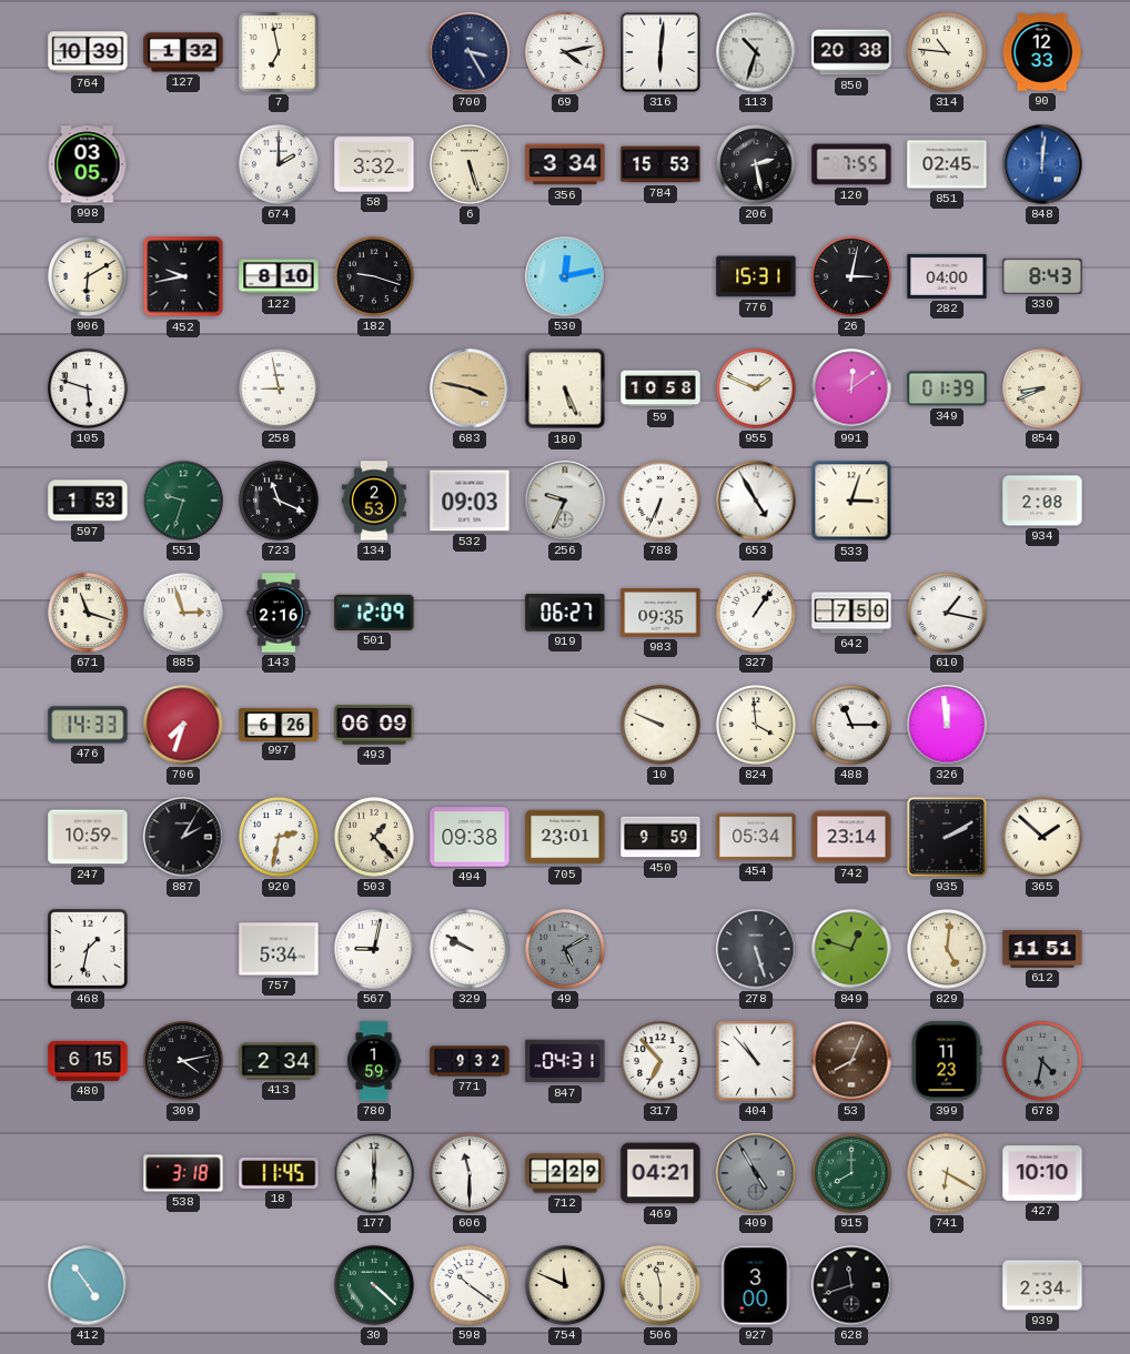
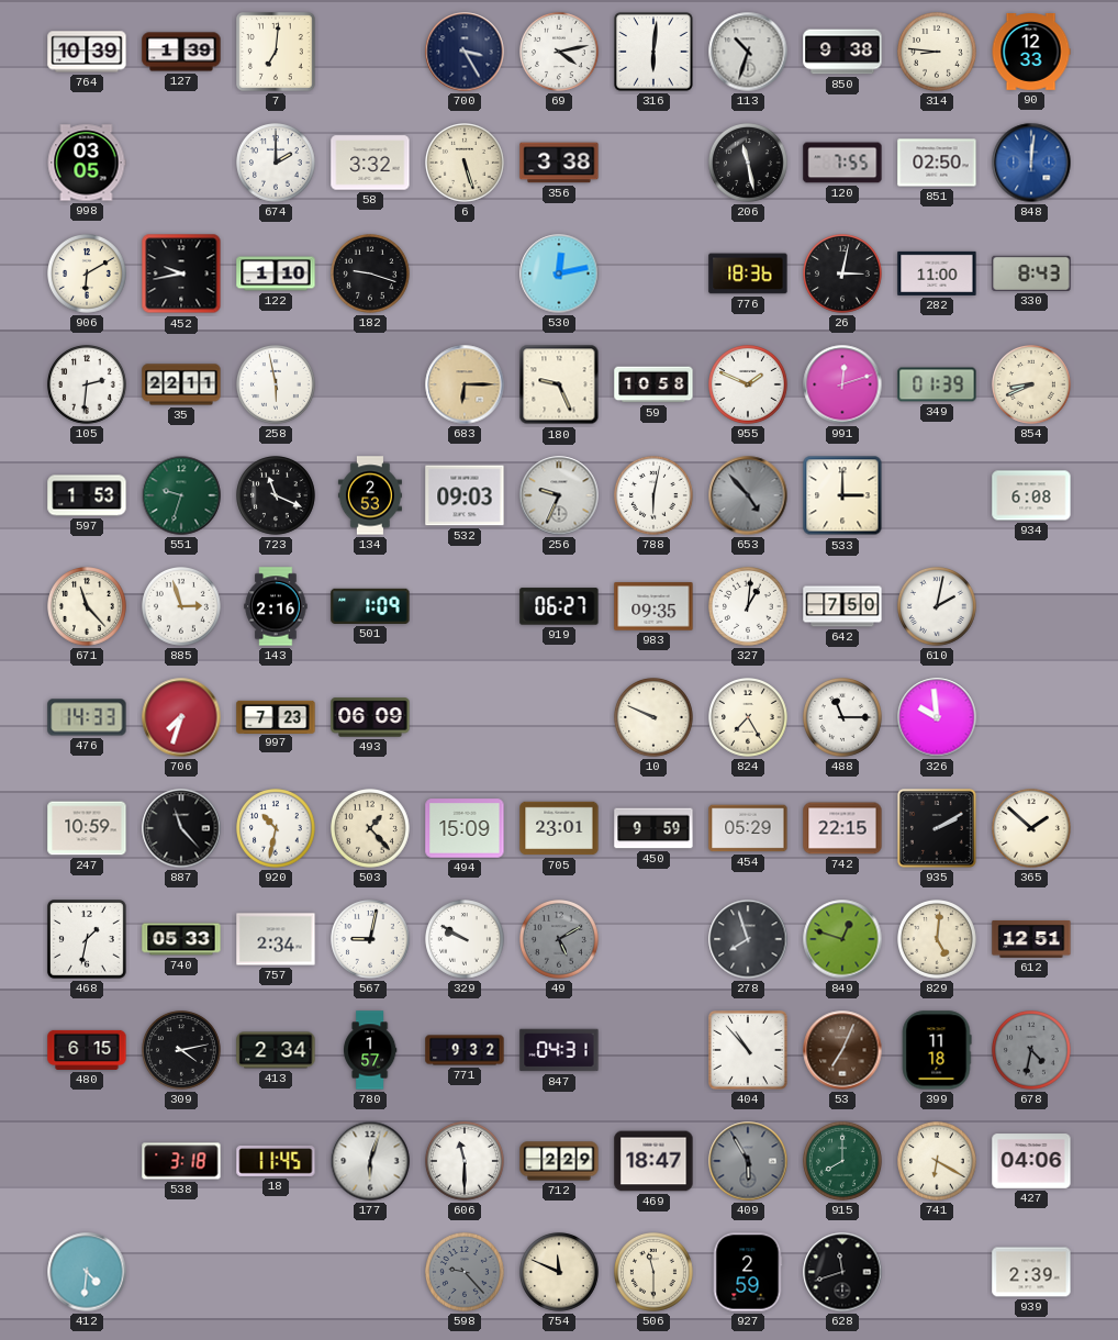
127: 1:32 -> 1:39 (181, 52)
7: 6:58 -> 7:01 (277, 53)
850: 20:38 -> 9:38 (842, 52)
314: 10:46 -> 8:46 (938, 53)
356: 3:34 -> 3:38 (559, 163)
784: 15:53 -> none (660, 164)
206: 2:28 -> 11:28 (749, 164)
851: 02:45 -> 02:50 (937, 163)
122: 8:10 -> 1:10 (276, 273)
776: 15:31 -> 18:36 (748, 273)
282: 04:00 -> 11:00 (937, 273)
105: 5:48 -> 2:31 (88, 386)
35: none -> 22:11 (181, 384)
258: 8:58 -> 5:58 (277, 386)
683: 3:47 -> 6:15 (465, 384)
180: 5:26 -> 9:26 (559, 384)
991: 12:09 -> 12:12 (842, 384)
788: 6:34 -> 6:02 (655, 496)
653: 4:55 -> 4:53 (748, 495)
653 dial: white -> grey (748, 495)
533: 3:03 -> 3:00 (842, 495)
934: 2:08 -> 6:08 (1031, 495)
671: 11:18 -> 11:23 (88, 607)
501: 12:09 -> 1:09 (370, 606)
327: 1:06 -> 1:01 (749, 607)
610: 1:17 -> 2:02 (938, 607)
997: 6:26 -> 7:23 (276, 716)
824: 3:59 -> 7:25 (749, 718)
326: 11:59 -> 9:59 (937, 717)
887: 2:05 -> 11:23 (181, 828)
920: 2:32 -> 10:32 (277, 829)
494: 09:38 -> 15:09 (465, 828)
454: 05:34 -> 05:29 (748, 828)
742: 23:14 -> 22:15 (842, 828)
740: none -> 05:33 (181, 939)
757: 5:34 -> 2:34 (276, 939)
278: 5:27 -> 7:57 (748, 939)
612: 11:51 -> 12:51 (1031, 939)
780: 1:59 -> 1:57 (371, 1050)
317: 6:53 -> none (662, 1062)
53: 8:04 -> 7:04 (842, 1050)
399: 11:23 -> 11:18 (937, 1050)
177: 6:00 -> 6:03 (370, 1161)
469: 04:21 -> 18:47 (653, 1161)
409: 4:55 -> 5:55 (748, 1161)
427: 10:10 -> 04:06 (1031, 1161)
412: 4:54 -> 4:31 (87, 1272)
30: 4:22 -> none (375, 1286)
598: 10:21 -> 9:23 (466, 1273)
598 dial: white -> grey (466, 1273)
927: 3:00 -> 2:59 (748, 1272)
939: 2:34 -> 2:39 (1031, 1272)
